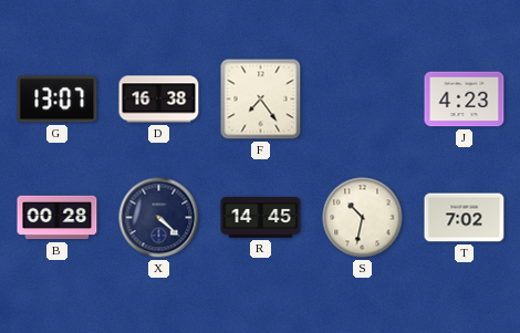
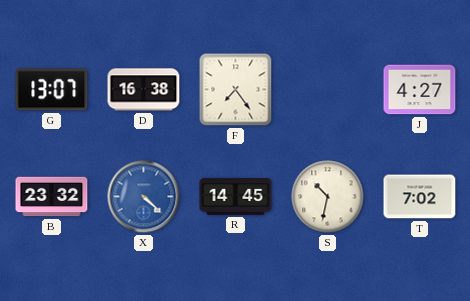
J: 4:23 -> 4:27 (420, 90)
B: 00:28 -> 23:32 (52, 197)
X dial: navy -> blue (144, 197)
